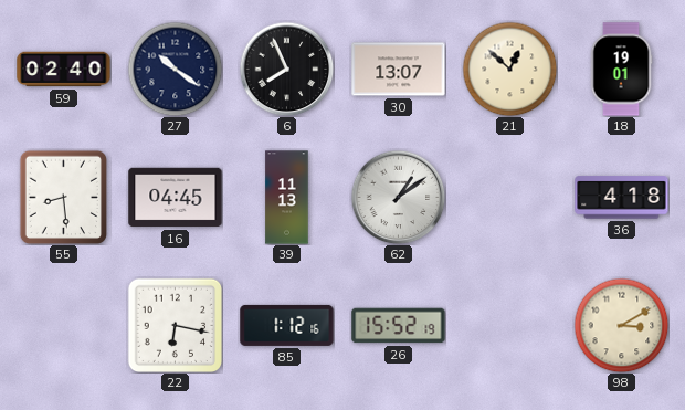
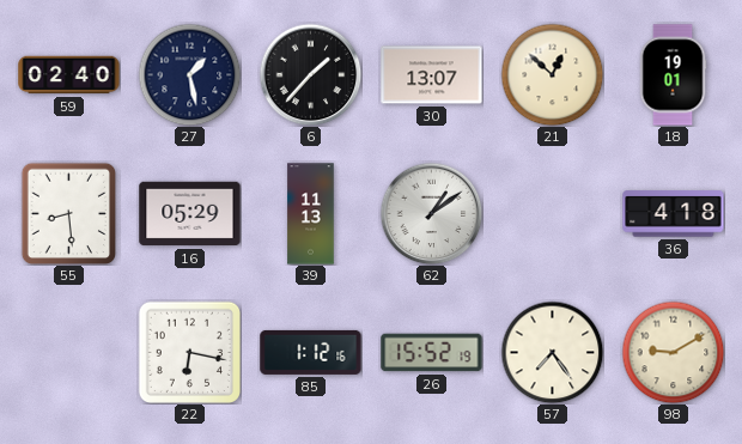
27: 10:21 -> 1:28 (189, 74)
6: 7:56 -> 1:37 (310, 74)
16: 04:45 -> 05:29 (190, 214)
57: none -> 7:24 (552, 352)
98: 3:10 -> 9:10 (673, 352)
